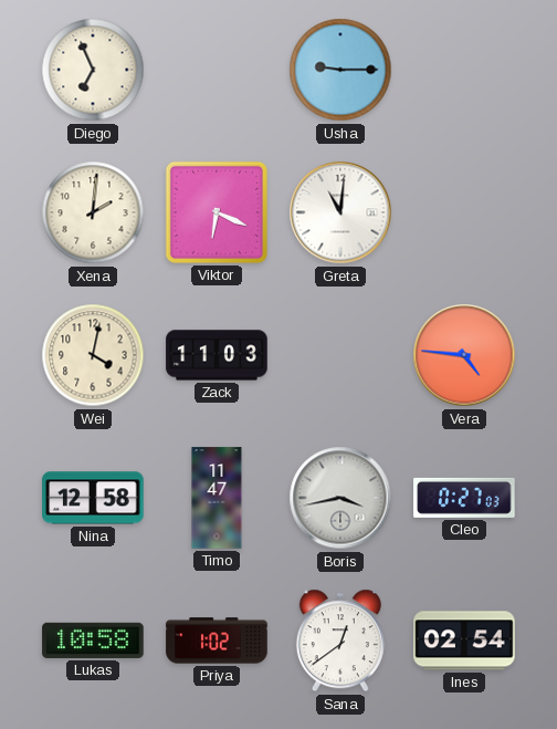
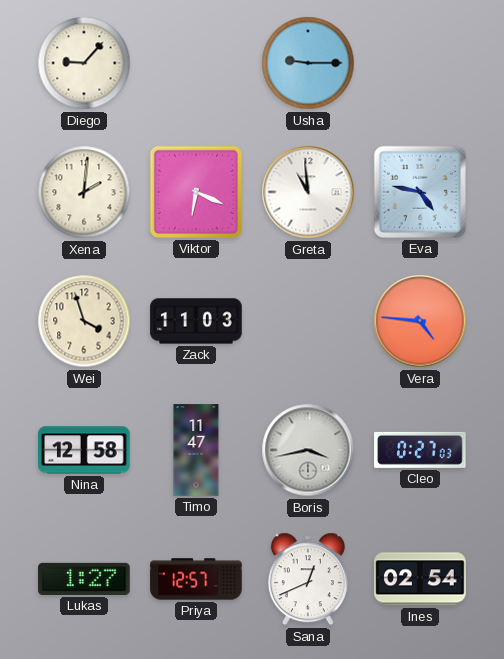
Diego: 6:56 -> 9:07 (84, 63)
Greta: 11:01 -> 10:59 (308, 192)
Eva: none -> 4:47 (420, 192)
Wei: 4:02 -> 3:57 (84, 321)
Lukas: 10:58 -> 1:27 (84, 579)
Priya: 1:02 -> 12:57 (196, 579)
Sana: 12:39 -> 12:41 (308, 579)
